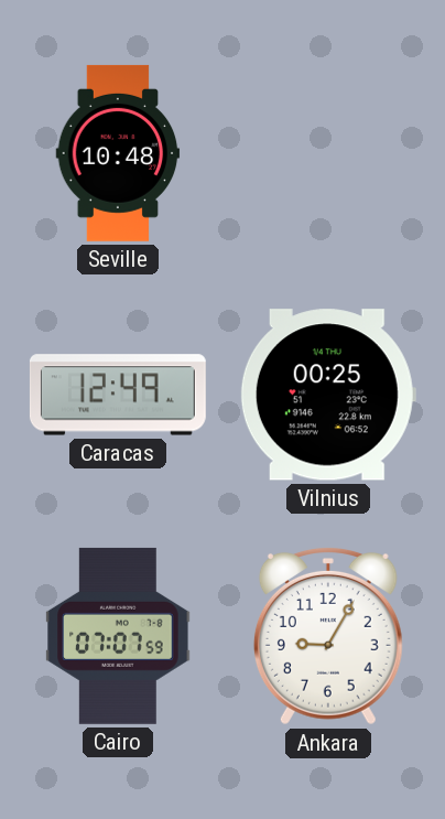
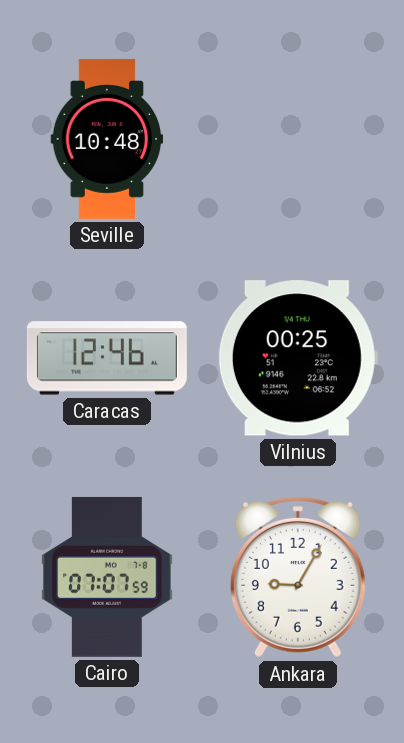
Caracas: 12:49 -> 12:46 (107, 358)
